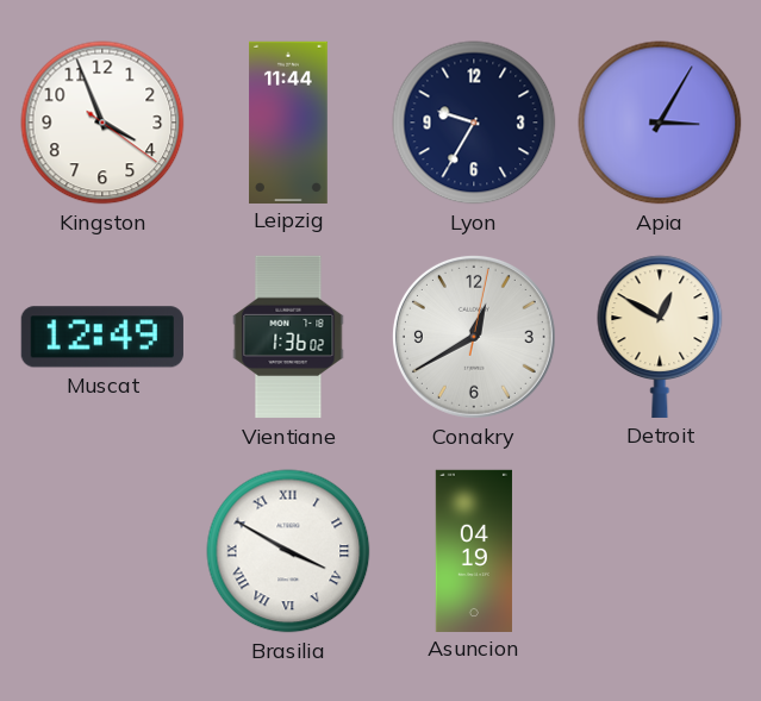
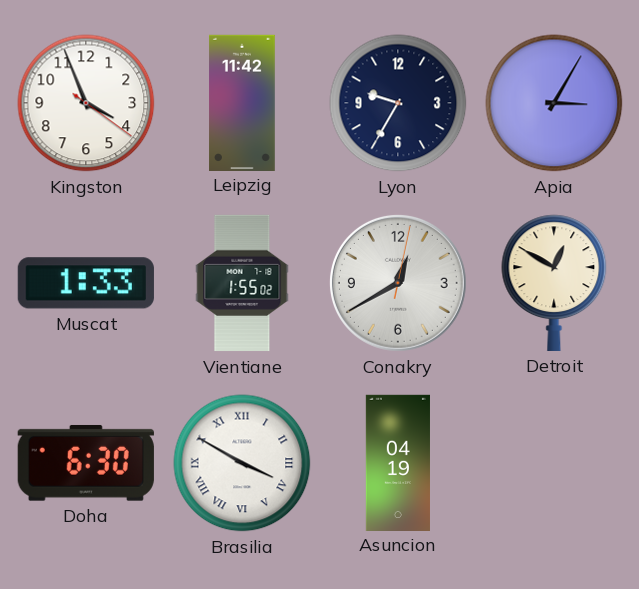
Leipzig: 11:44 -> 11:42 (243, 102)
Muscat: 12:49 -> 1:33 (86, 283)
Vientiane: 1:36 -> 1:55 (242, 283)
Doha: none -> 6:30 (86, 463)
